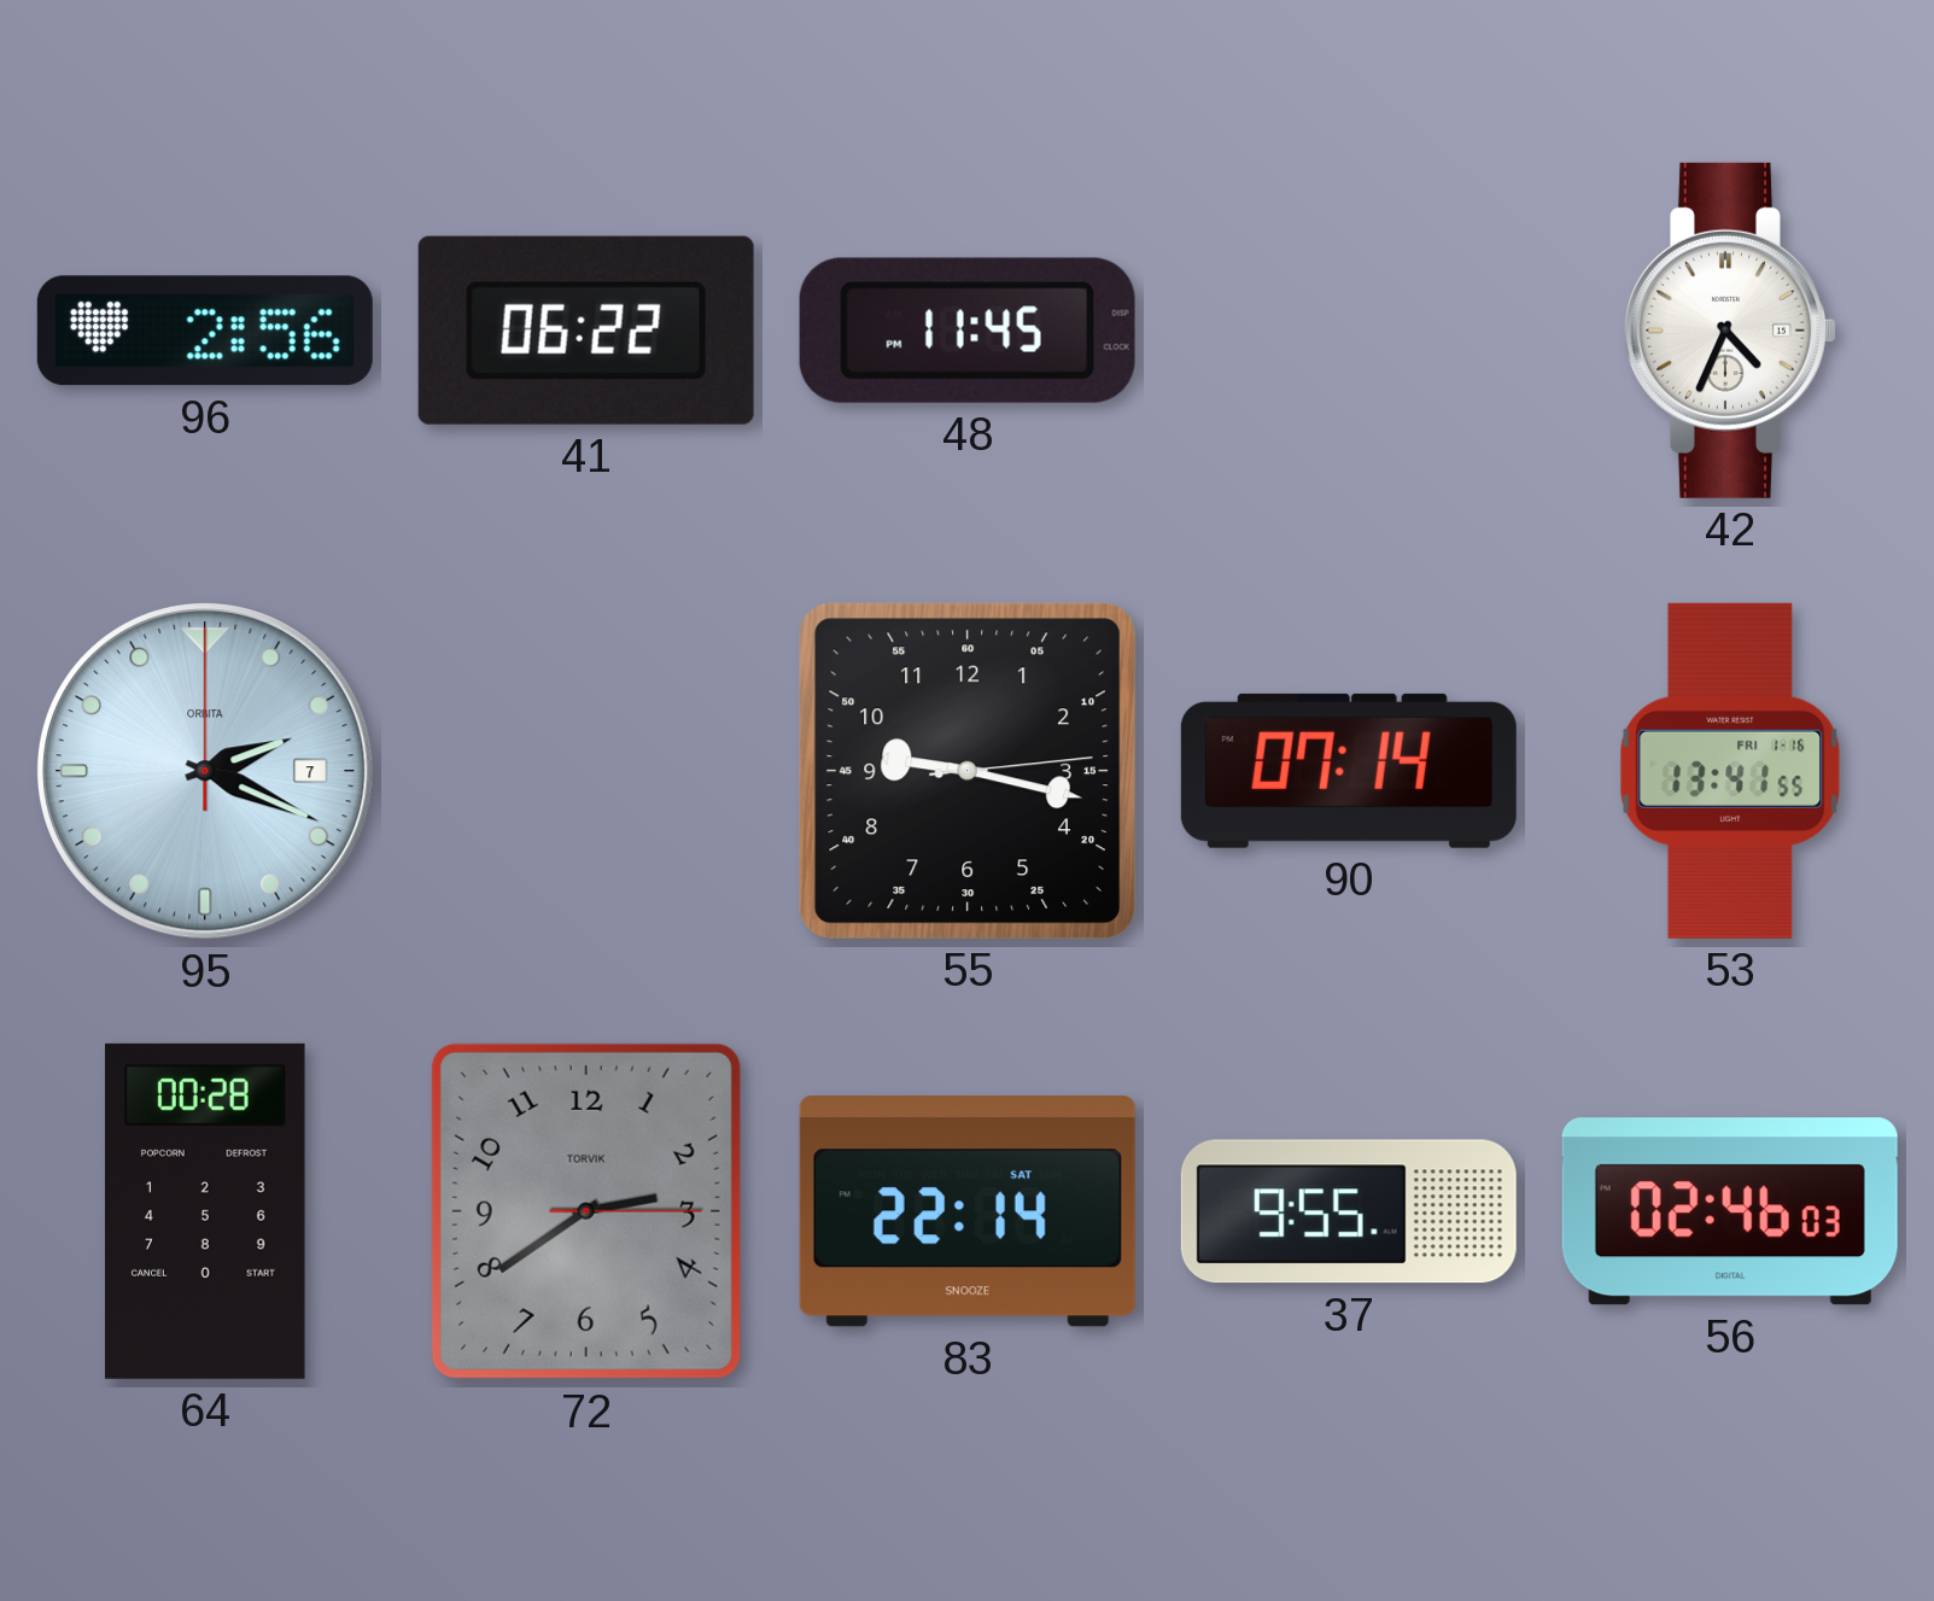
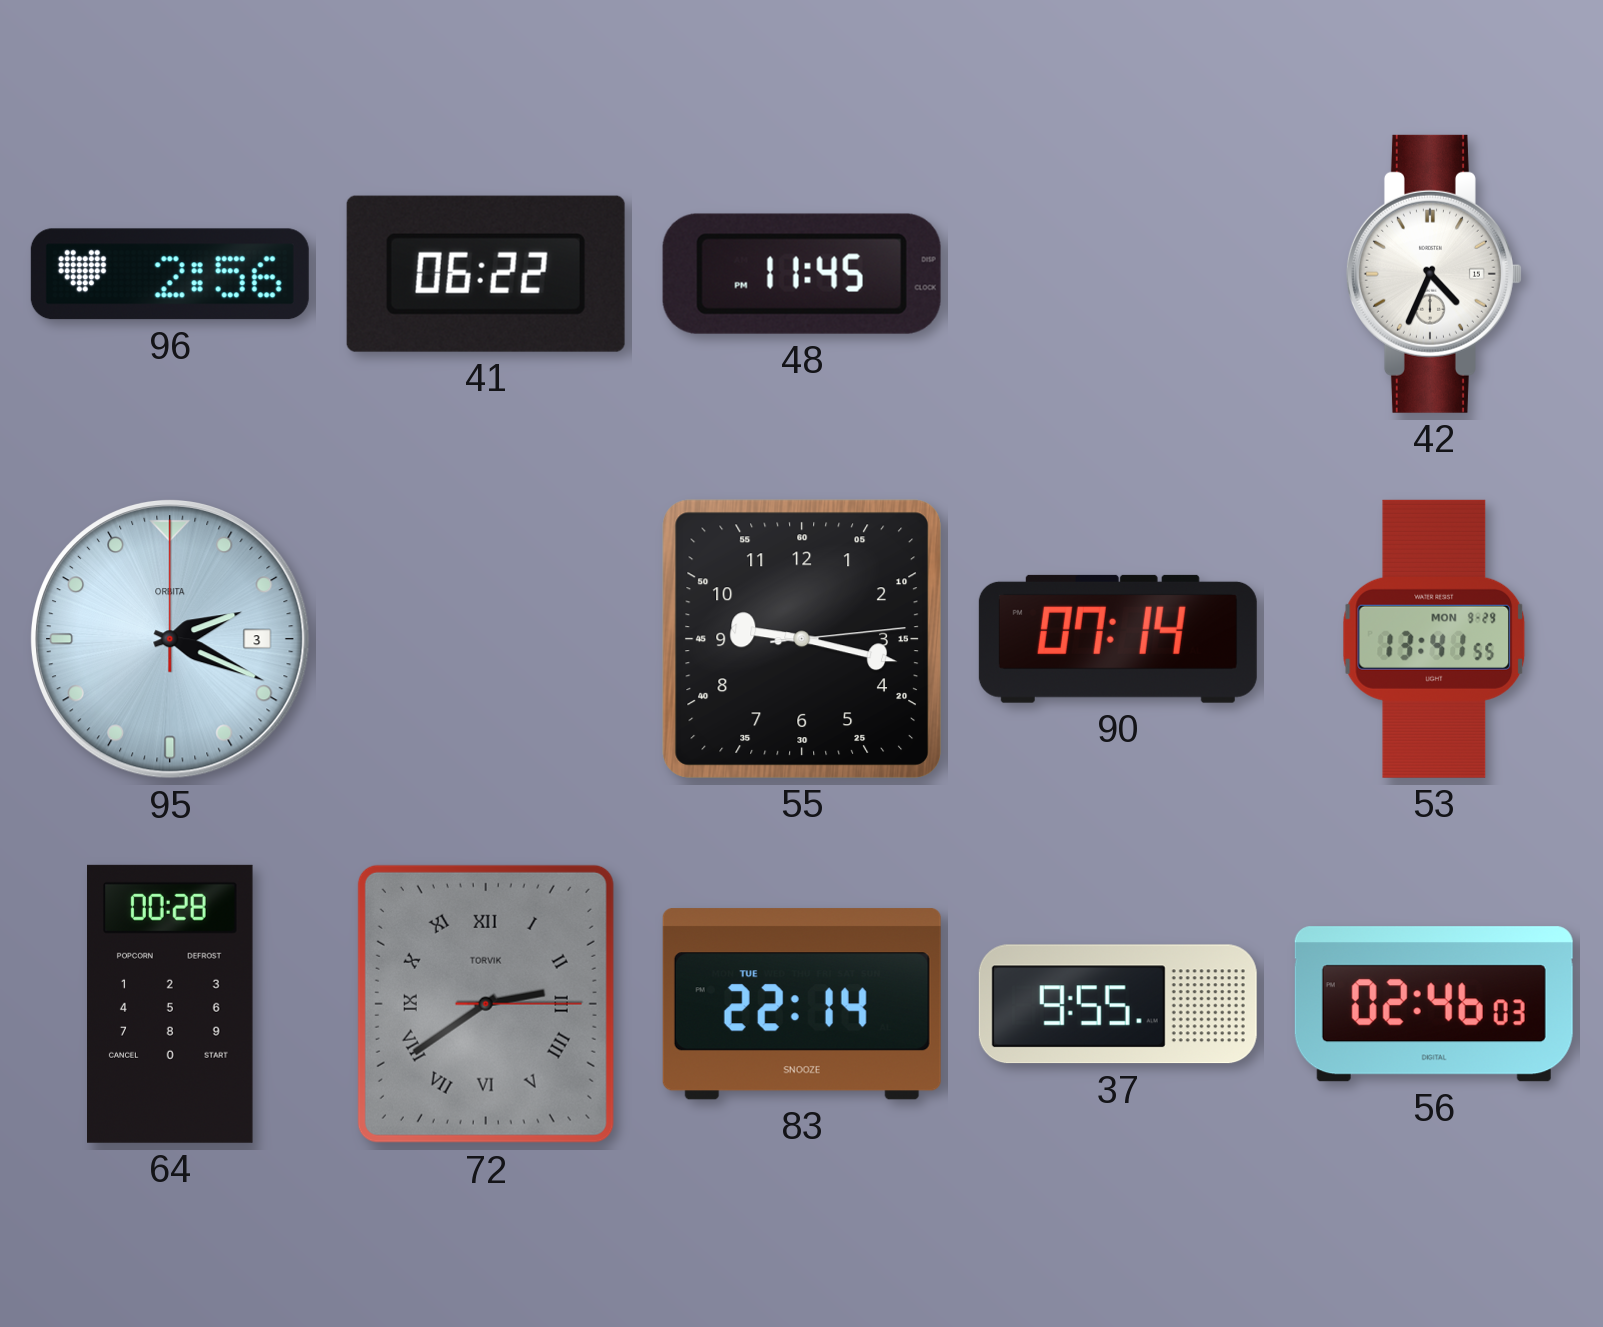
95 date: 7 -> 3 (170, 639)
53 date: FRI 1-16 -> MON 9-29 (1434, 639)
72 numerals: Arabic -> Roman (486, 1004)
83 date: SAT -> TUE (802, 1004)
